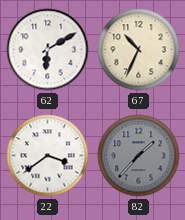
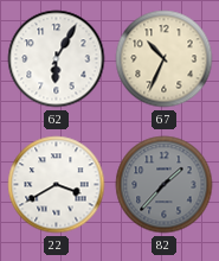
62: 6:10 -> 6:05 (57, 59)
22: 3:39 -> 3:40 (57, 185)
